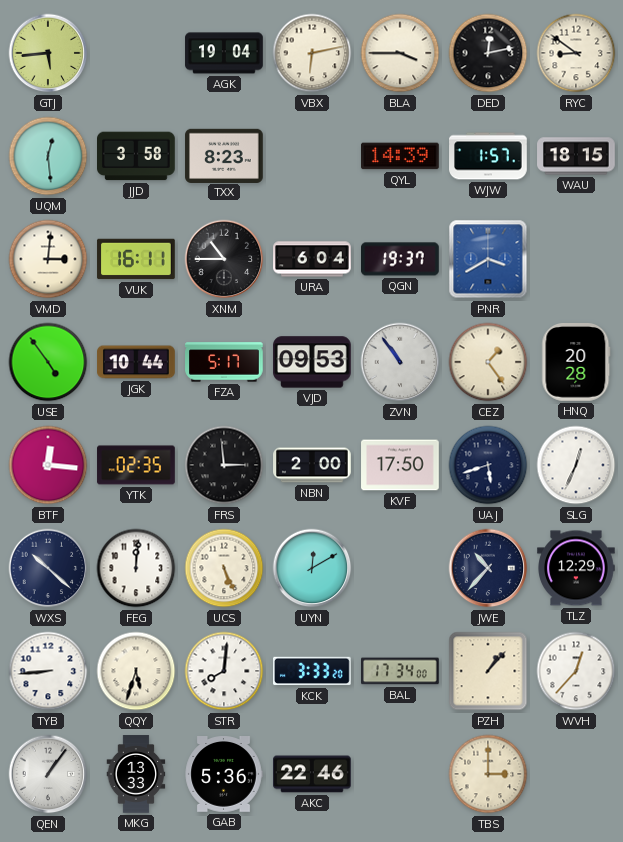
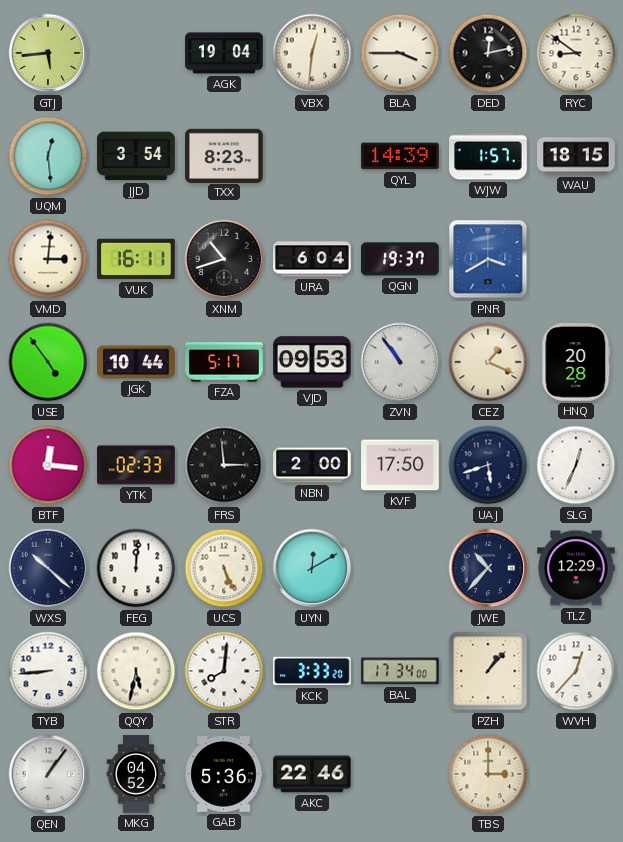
VBX: 6:13 -> 12:31 (312, 53)
JJD: 3:58 -> 3:54 (137, 156)
XNM: 10:45 -> 10:42 (224, 259)
CEZ: 1:24 -> 1:19 (488, 362)
YTK: 02:35 -> 02:33 (136, 465)
QQY: 5:33 -> 5:32 (136, 671)
MKG: 13:33 -> 04:52 (136, 774)
